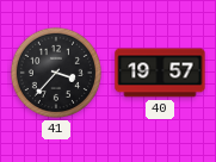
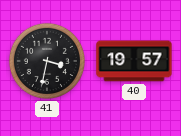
41: 3:37 -> 3:32 (47, 61)
